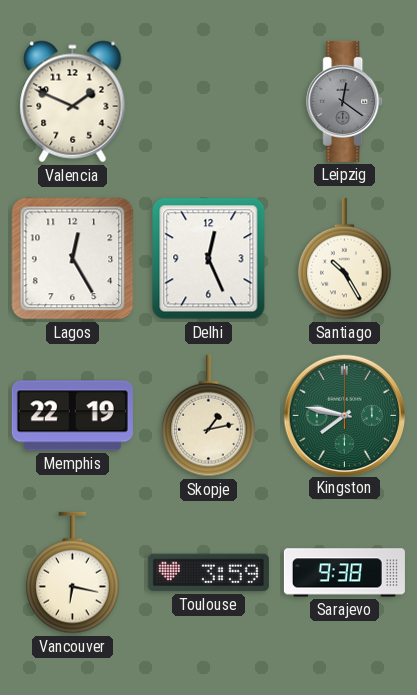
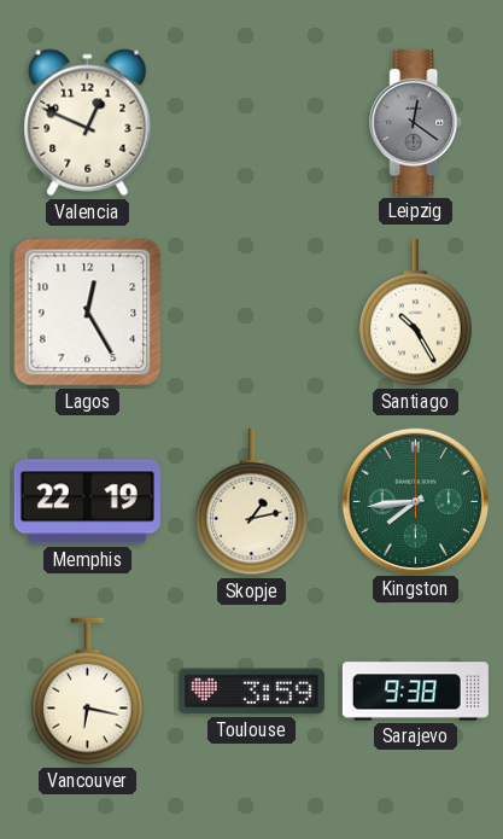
Valencia: 1:49 -> 12:49 (88, 123)
Delhi: 12:26 -> none (209, 259)
Kingston: 7:47 -> 7:44 (415, 501)
